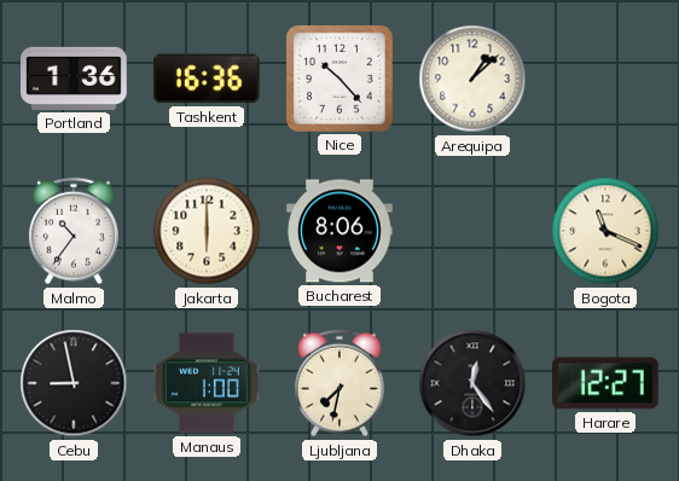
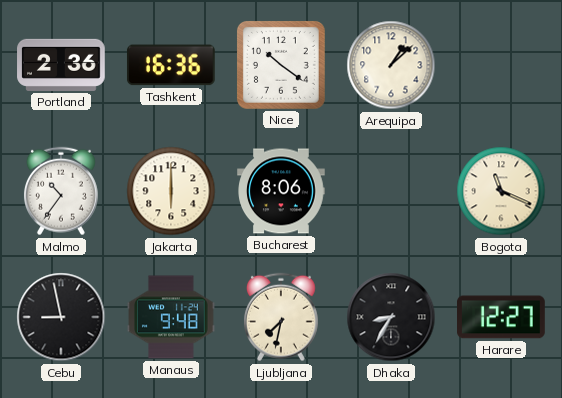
Portland: 1:36 -> 2:36 (61, 65)
Nice: 10:23 -> 10:21 (281, 65)
Manaus: 1:00 -> 9:48 (171, 317)
Dhaka: 12:24 -> 8:35 (391, 317)
